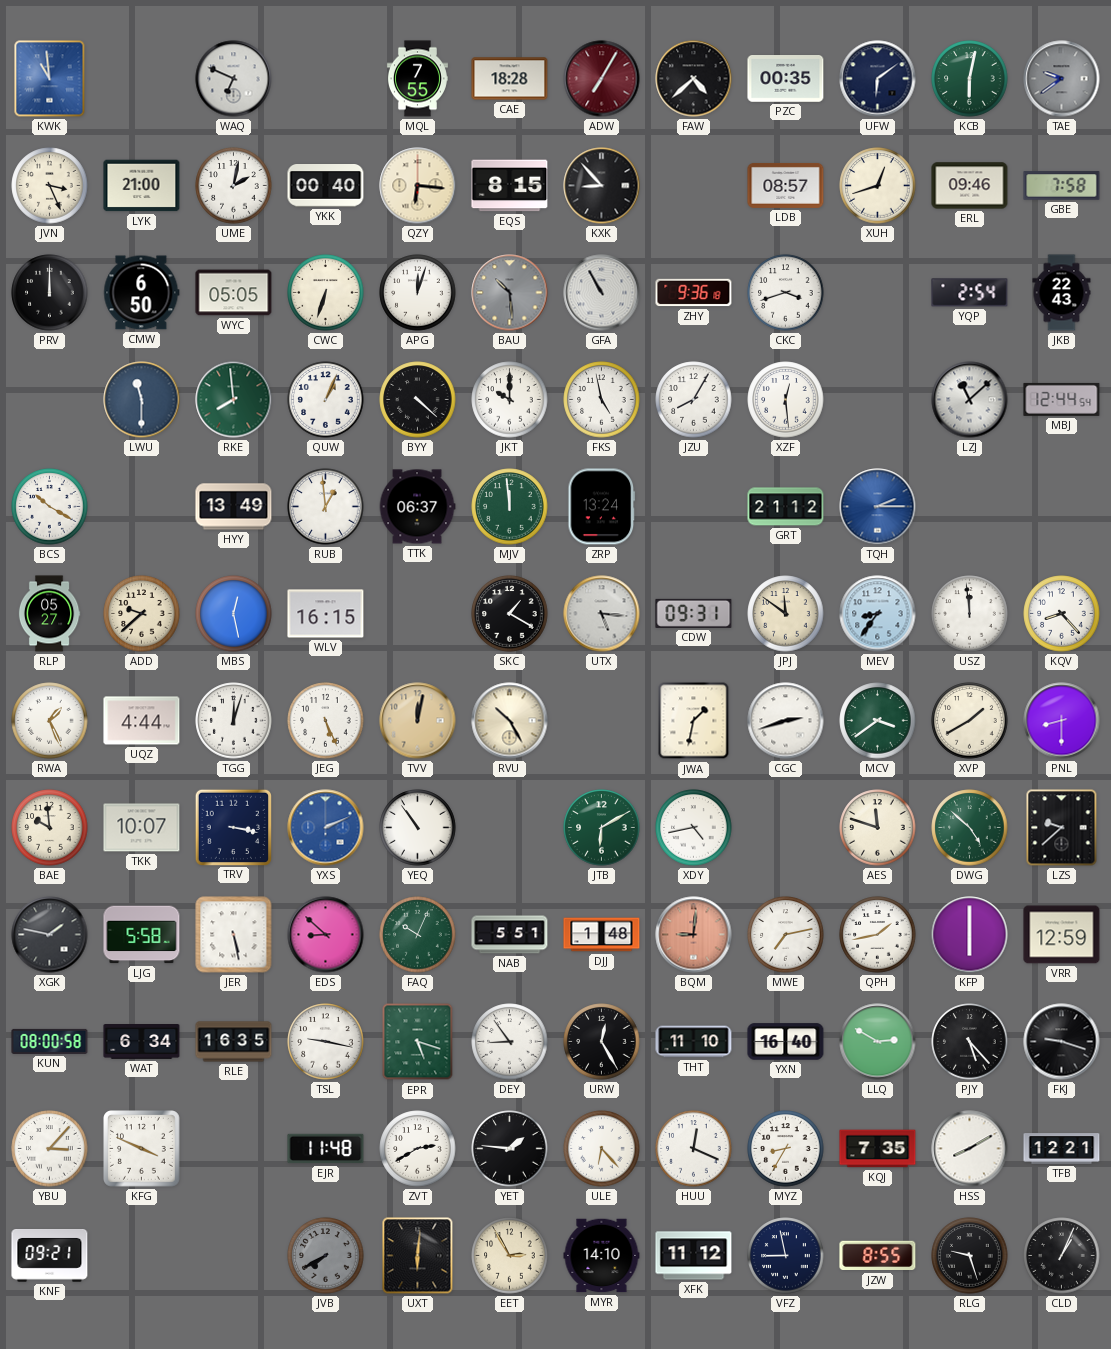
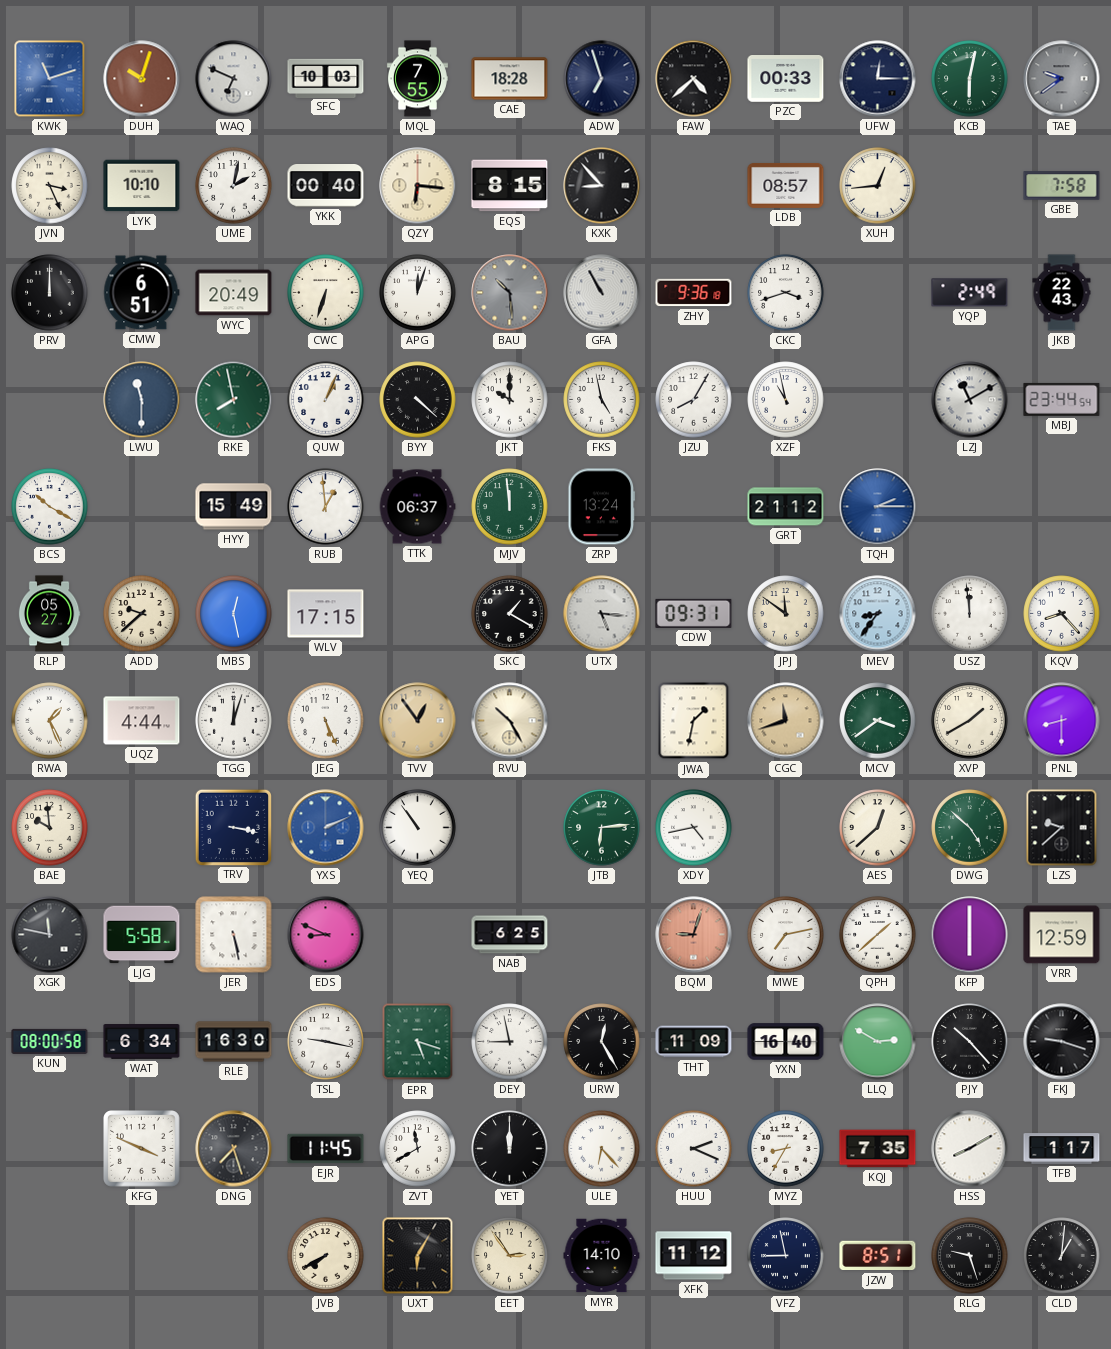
KWK: 10:59 -> 11:12 (50, 79)
DUH: none -> 10:03 (142, 79)
SFC: none -> 10:03 (326, 78)
ADW: 7:05 -> 6:57 (602, 79)
ADW dial: burgundy -> navy (602, 79)
PZC: 00:35 -> 00:33 (786, 79)
UFW: 6:09 -> 12:15 (878, 79)
LYK: 21:00 -> 10:10 (142, 186)
XUH: 12:42 -> 12:44 (878, 186)
ERL: 09:46 -> none (970, 186)
CMW: 6:50 -> 6:51 (142, 293)
WYC: 05:05 -> 20:49 (234, 293)
YQP: 2:54 -> 2:49 (970, 293)
RKE: 7:59 -> 7:58 (234, 400)
XZF: 12:29 -> 10:58 (786, 400)
LZJ: 11:08 -> 11:10 (970, 400)
MBJ: 12:44 -> 23:44 (1062, 399)
HYY: 13:49 -> 15:49 (234, 507)
WLV: 16:15 -> 17:15 (326, 614)
TVV: 12:02 -> 12:54 (418, 721)
CGC: 2:42 -> 11:42 (786, 721)
CGC dial: white -> champagne (786, 721)
TKK: 10:07 -> none (142, 828)
JTB: 6:10 -> 6:14 (602, 828)
AES: 11:48 -> 12:38 (878, 828)
XGK: 1:47 -> 11:47 (50, 935)
EDS: 8:52 -> 8:49 (326, 935)
FAQ: 10:04 -> none (418, 935)
NAB: 5:51 -> 6:25 (510, 935)
DJJ: 1:48 -> none (602, 935)
BQM: 9:01 -> 9:03 (694, 935)
QPH: 1:43 -> 1:38 (878, 935)
RLE: 16:35 -> 16:30 (234, 1042)
DEY: 8:54 -> 8:58 (510, 1042)
THT: 11:10 -> 11:09 (694, 1042)
PJY: 5:23 -> 10:23 (970, 1042)
YBU: 3:07 -> none (50, 1149)
DNG: none -> 7:27 (234, 1149)
EJR: 11:48 -> 11:45 (326, 1149)
ZVT: 2:40 -> 11:40 (418, 1149)
YET: 1:46 -> 12:00 (510, 1149)
HUU: 12:19 -> 2:19 (694, 1149)
TFB: 12:21 -> 1:17 (1062, 1149)
KNF: 09:21 -> none (50, 1256)
JVB dial: grey -> cream (326, 1256)
UXT: 6:01 -> 6:05 (418, 1256)
EET: 2:55 -> 2:54 (510, 1256)
JZW: 8:55 -> 8:51 (878, 1256)
CLD: 1:04 -> 1:01 (1062, 1256)
